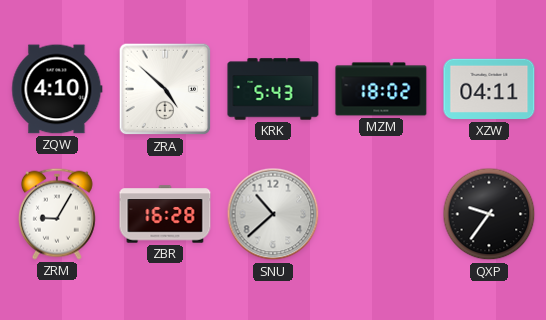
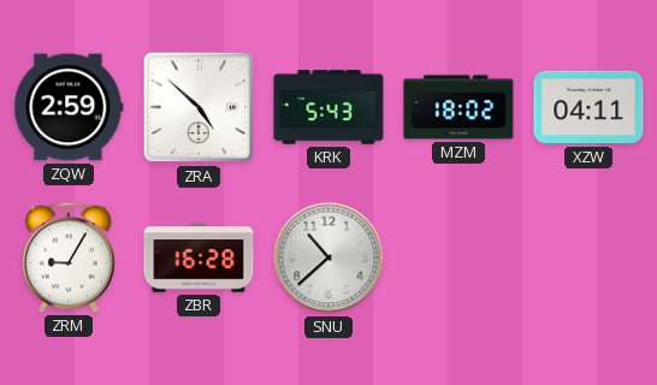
ZQW: 4:10 -> 2:59 (69, 107)
QXP: 9:36 -> none (489, 214)
